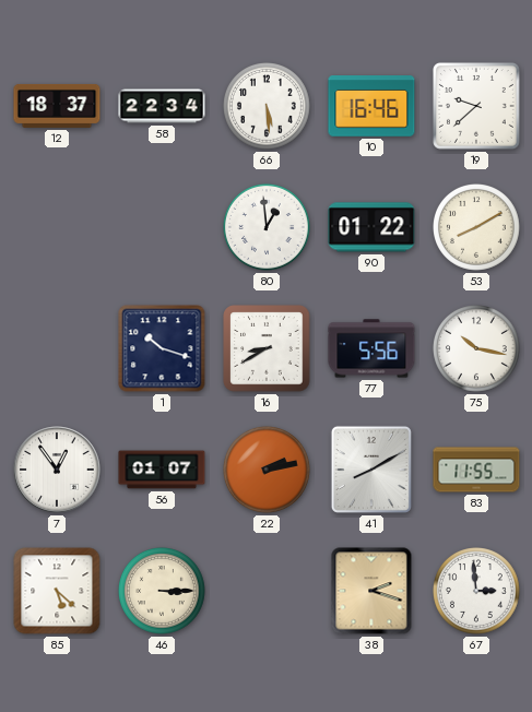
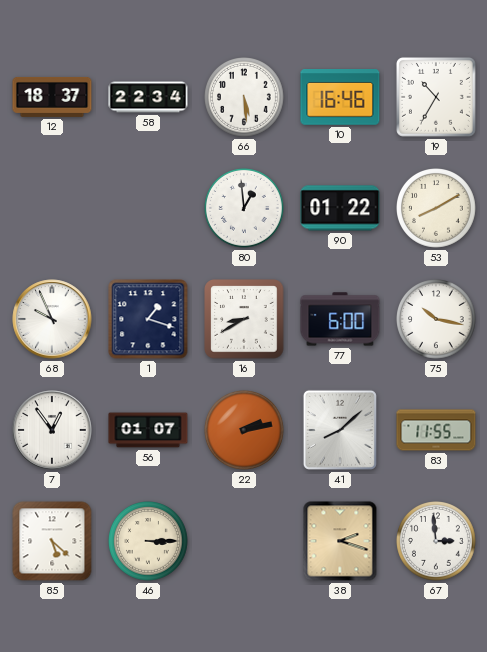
19: 9:38 -> 10:35 (436, 97)
68: none -> 9:56 (52, 319)
1: 10:18 -> 1:18 (148, 319)
77: 5:56 -> 6:00 (340, 319)
41: 8:10 -> 8:08 (340, 430)
